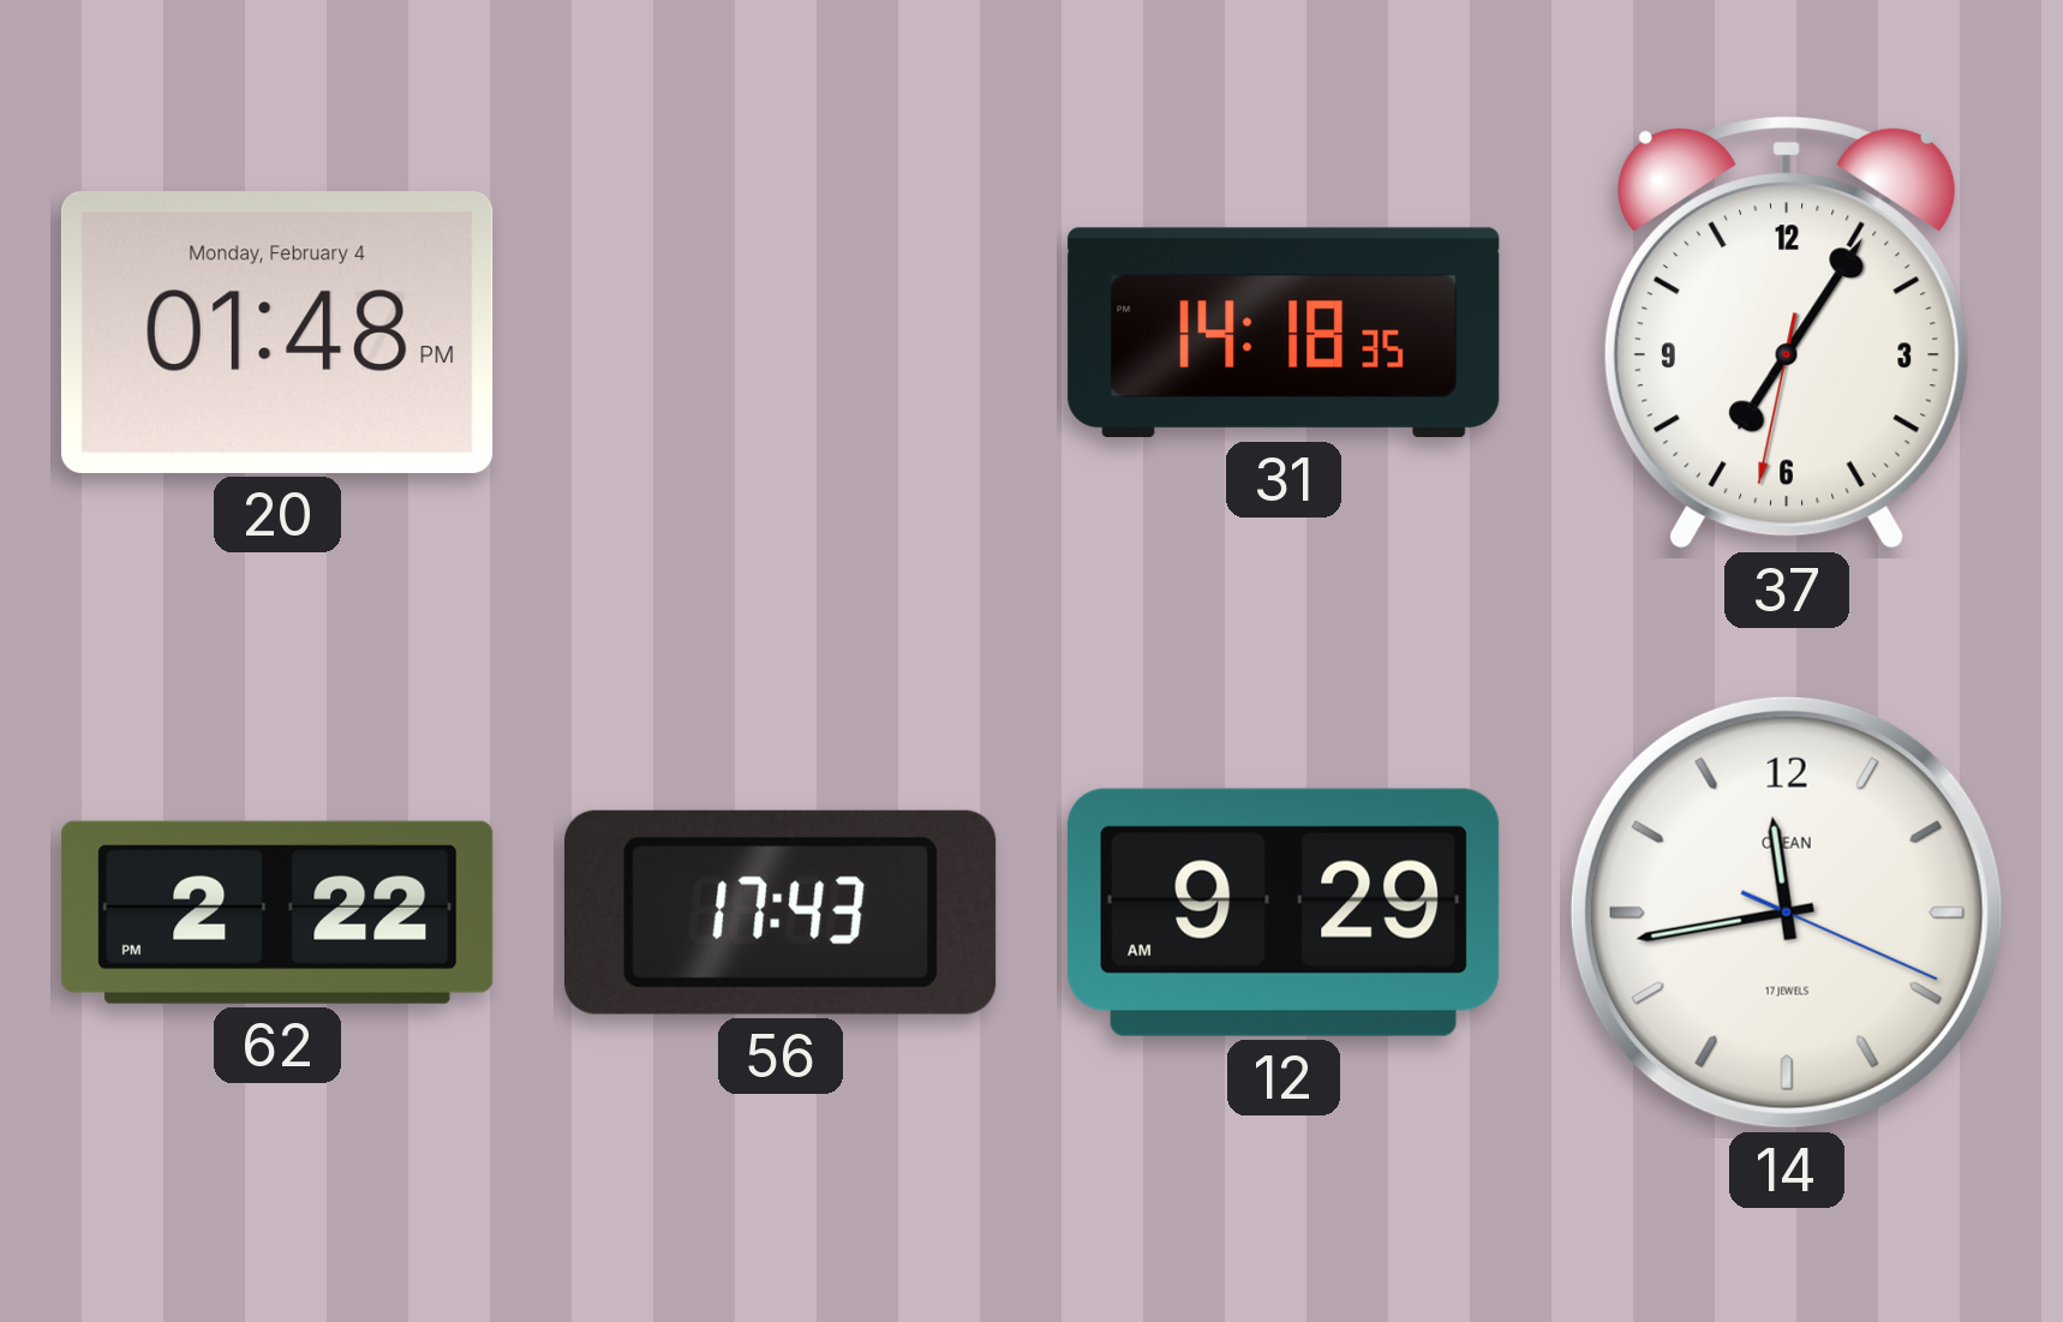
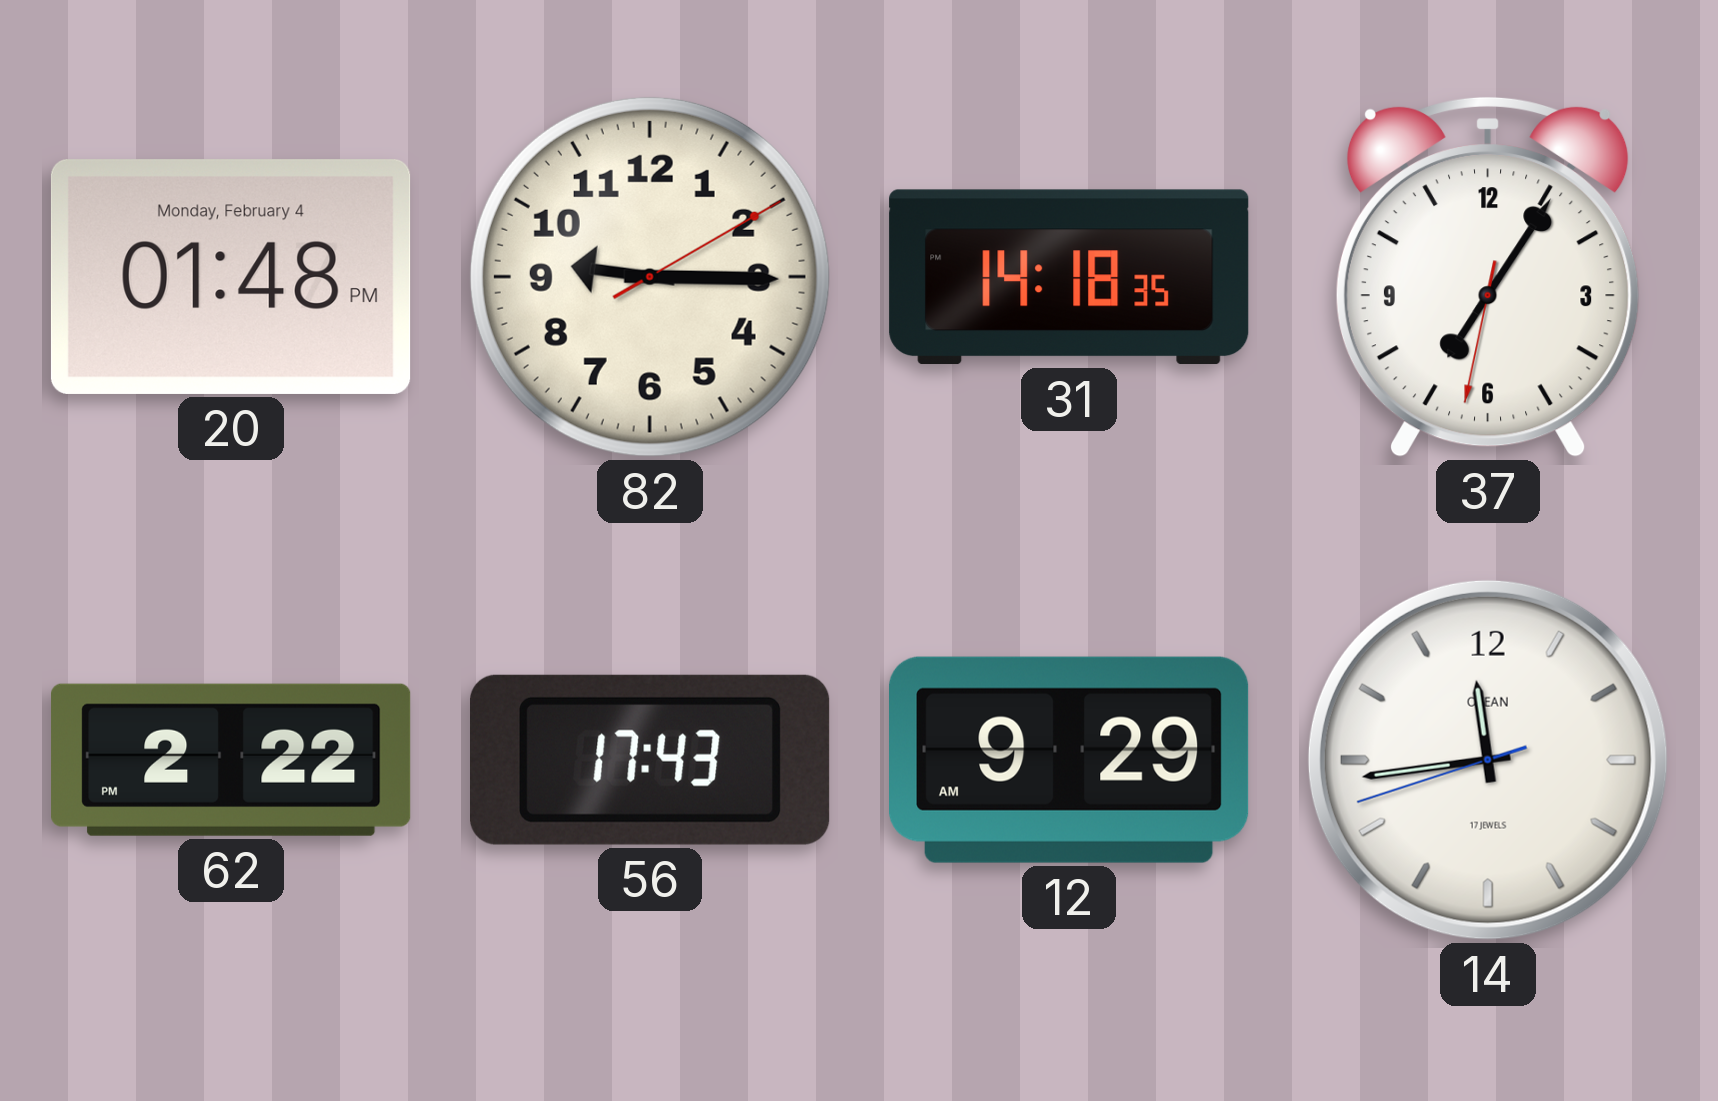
82: none -> 9:15 (650, 277)
14: 11:43:19 -> 11:43:42 (1488, 760)
